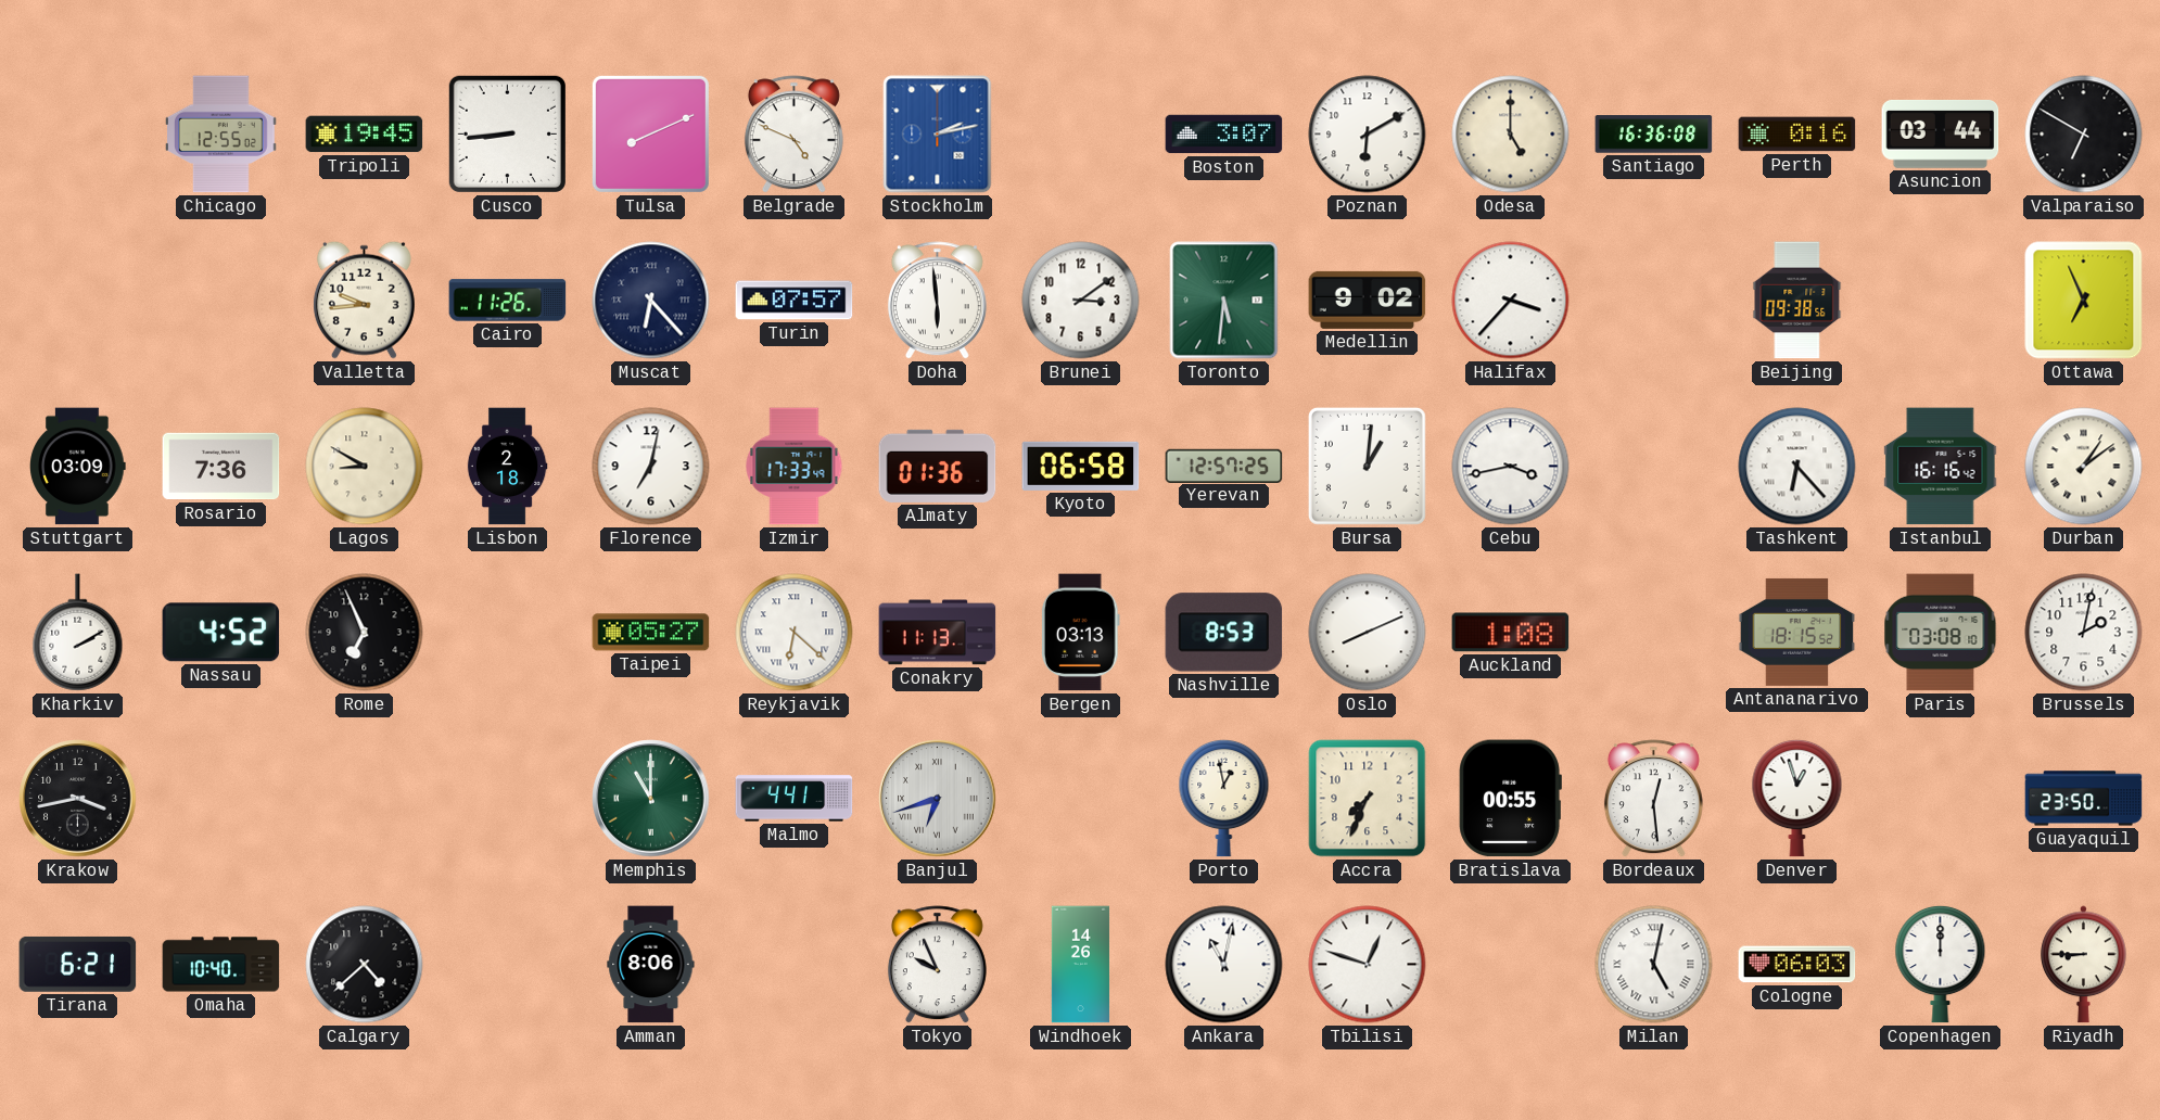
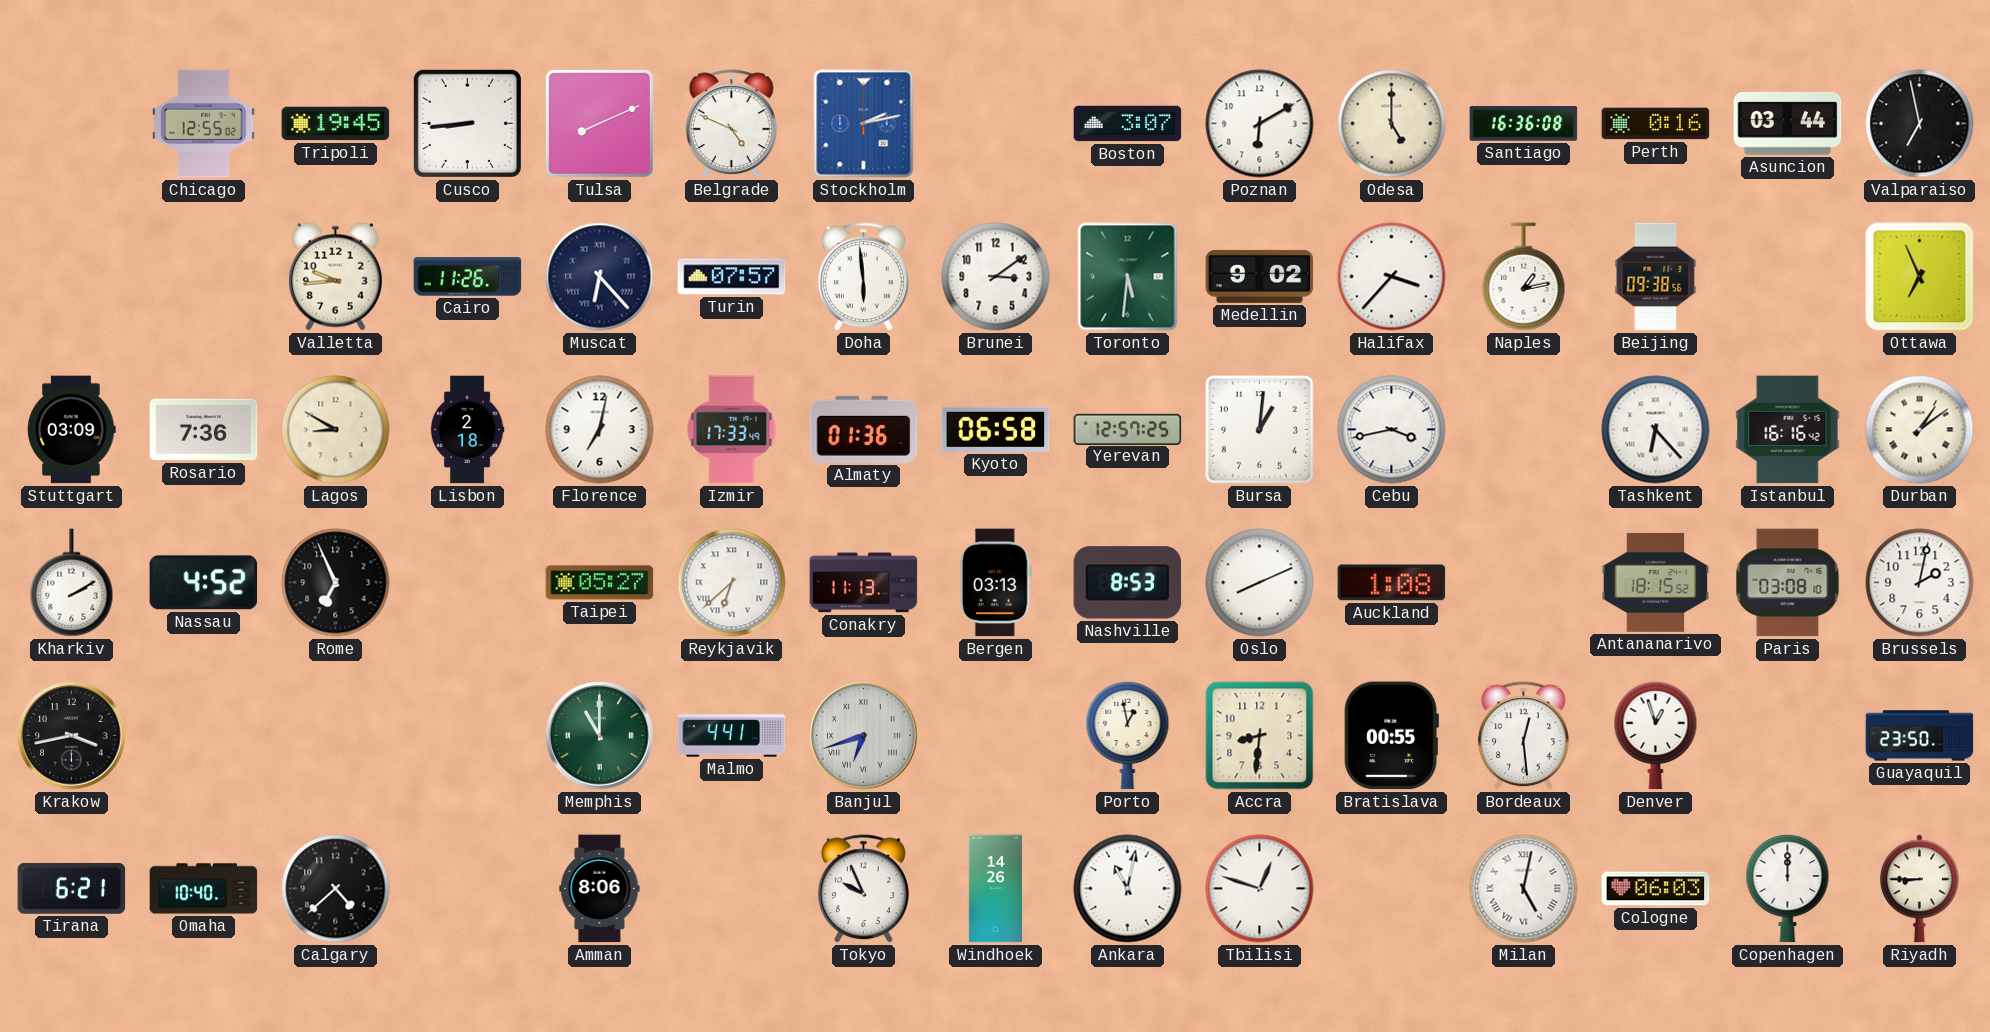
Valparaiso: 6:50 -> 6:58 (1920, 124)
Naples: none -> 1:13 (1524, 277)
Reykjavik: 6:22 -> 6:38 (732, 583)
Accra: 7:34 -> 8:31 (1260, 736)
